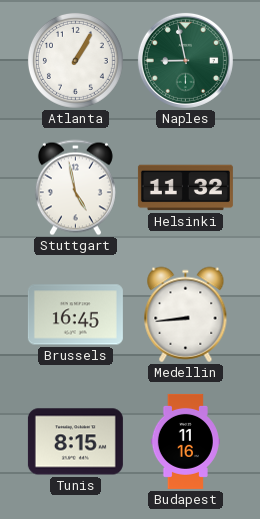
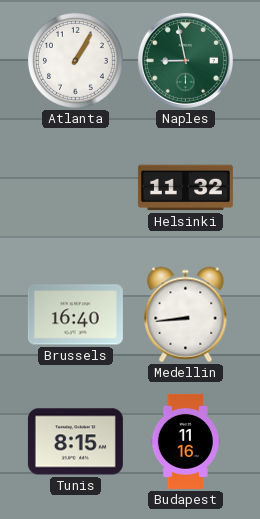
Stuttgart: 4:58 -> none (75, 188)
Brussels: 16:45 -> 16:40 (75, 315)
